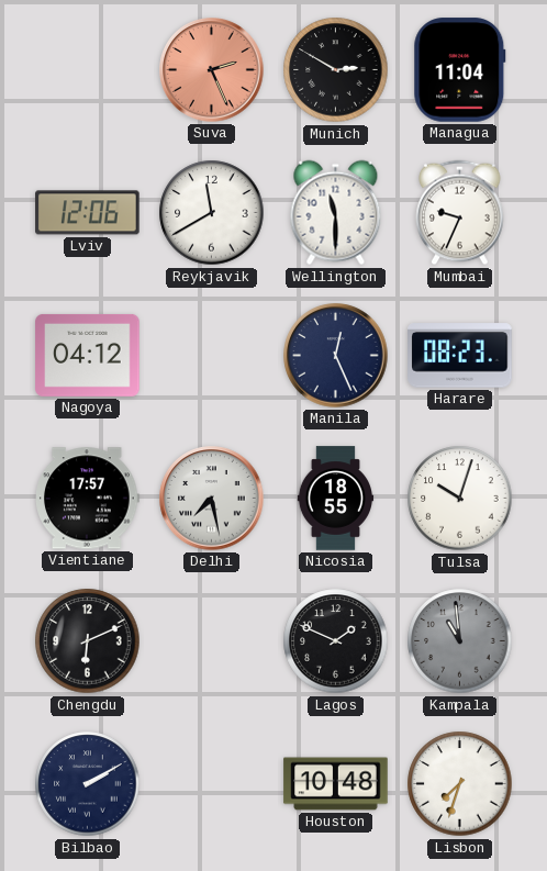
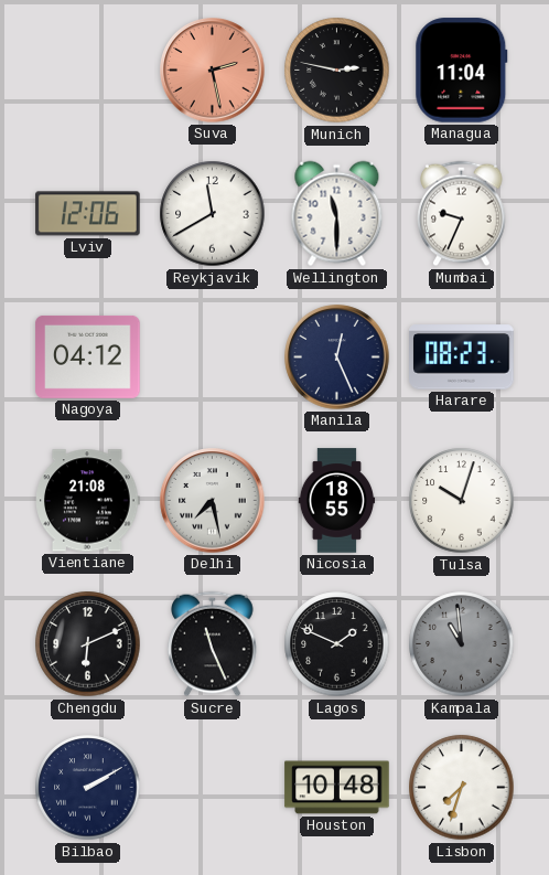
Suva: 2:26 -> 2:28 (213, 71)
Munich: 2:50 -> 2:47 (337, 71)
Vientiane: 17:57 -> 21:08 (88, 501)
Sucre: none -> 11:26 (213, 644)
